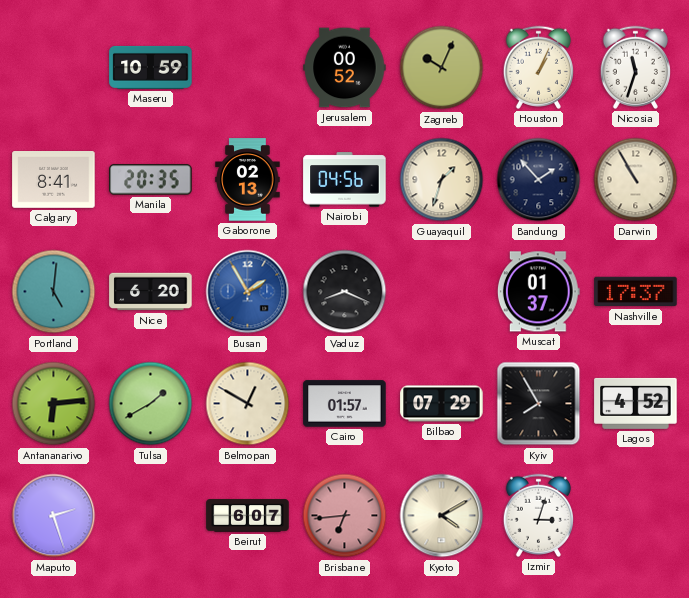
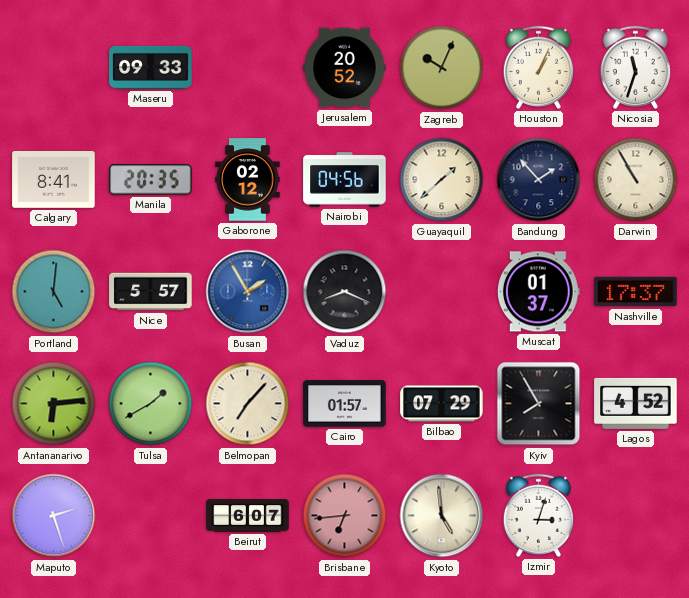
Maseru: 10:59 -> 09:33 (151, 67)
Jerusalem: 00:52 -> 20:52 (345, 68)
Gaborone: 02:13 -> 02:12 (248, 180)
Guayaquil: 1:33 -> 1:38 (442, 180)
Nice: 6:20 -> 5:57 (151, 292)
Belmopan: 12:50 -> 7:07 (248, 404)
Kyoto: 4:10 -> 4:59 (442, 516)
